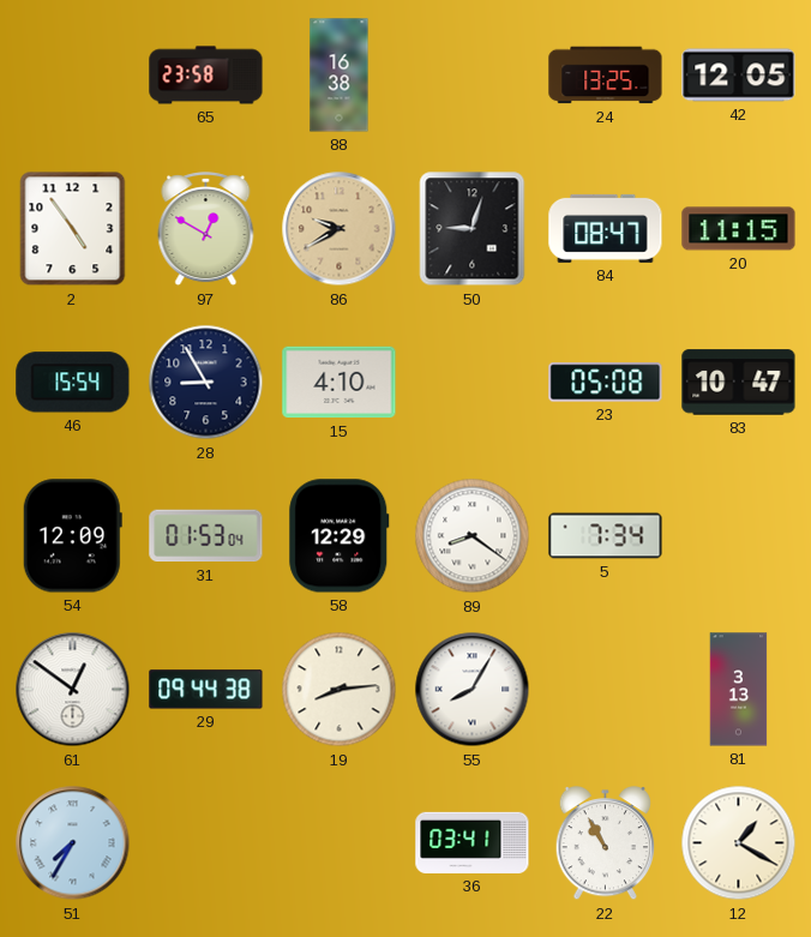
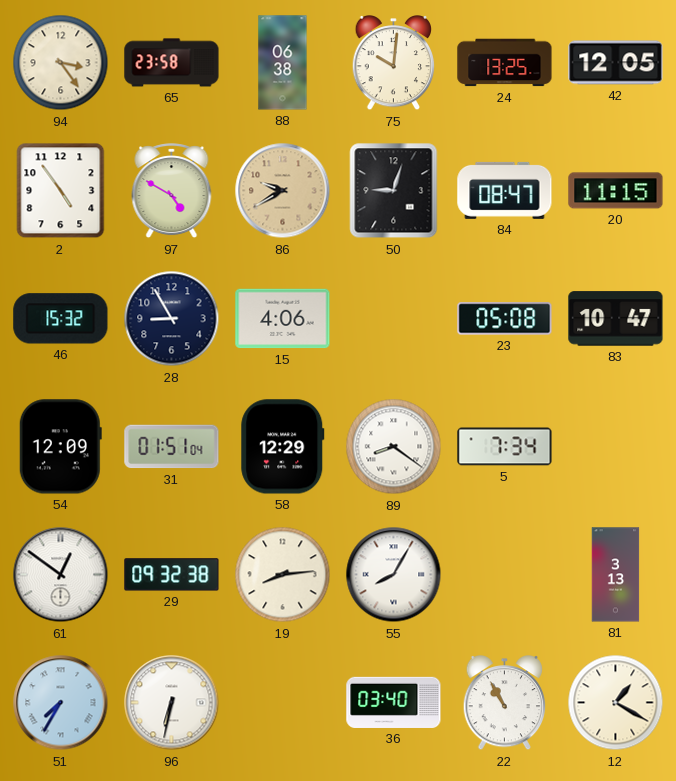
94: none -> 3:24 (61, 63)
88: 16:38 -> 06:38 (283, 63)
75: none -> 10:01 (394, 64)
97: 12:50 -> 4:50 (172, 191)
46: 15:54 -> 15:32 (61, 319)
15: 4:10 -> 4:06 (283, 319)
31: 01:53 -> 01:51 (172, 447)
29: 09:44 -> 09:32 (172, 575)
96: none -> 6:32 (172, 703)
36: 03:41 -> 03:40 (394, 702)
